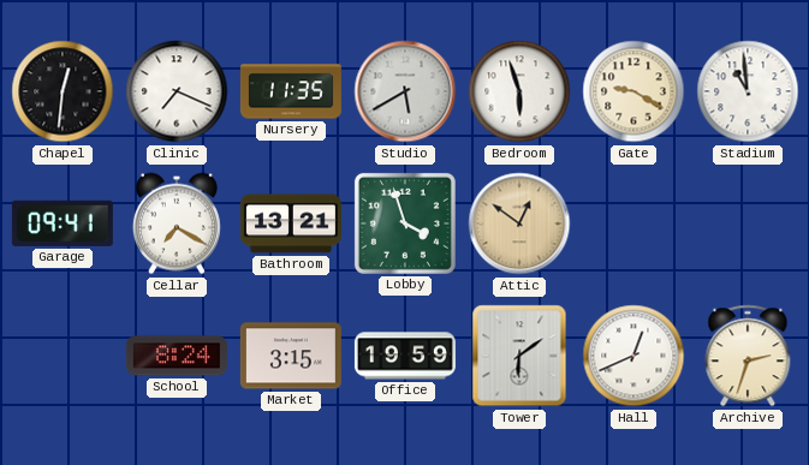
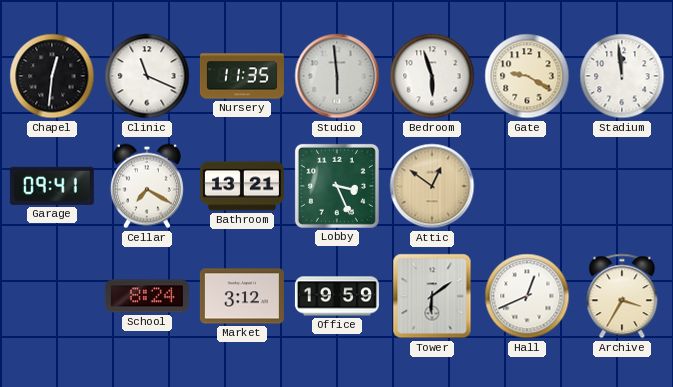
Clinic: 7:19 -> 11:19 (147, 76)
Studio: 5:40 -> 5:59 (337, 76)
Stadium: 10:59 -> 11:59 (622, 76)
Lobby: 3:57 -> 3:26 (337, 186)
Market: 3:15 -> 3:12 (242, 296)
Archive: 2:33 -> 3:35 (622, 296)
